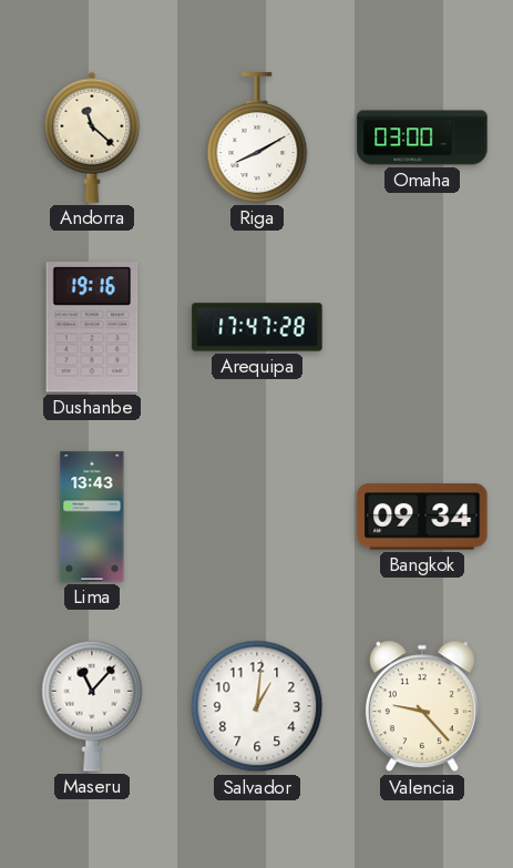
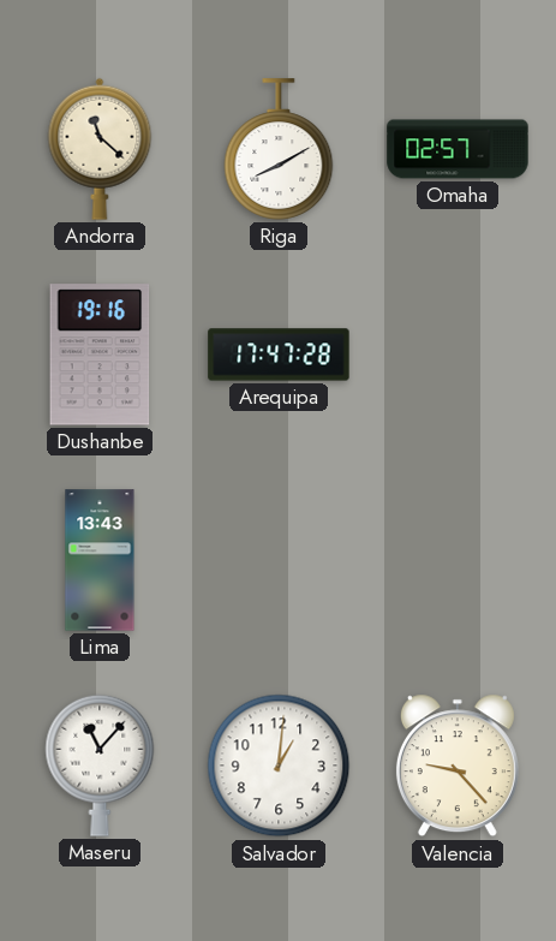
Omaha: 03:00 -> 02:57 (458, 149)
Bangkok: 09:34 -> none (422, 517)
